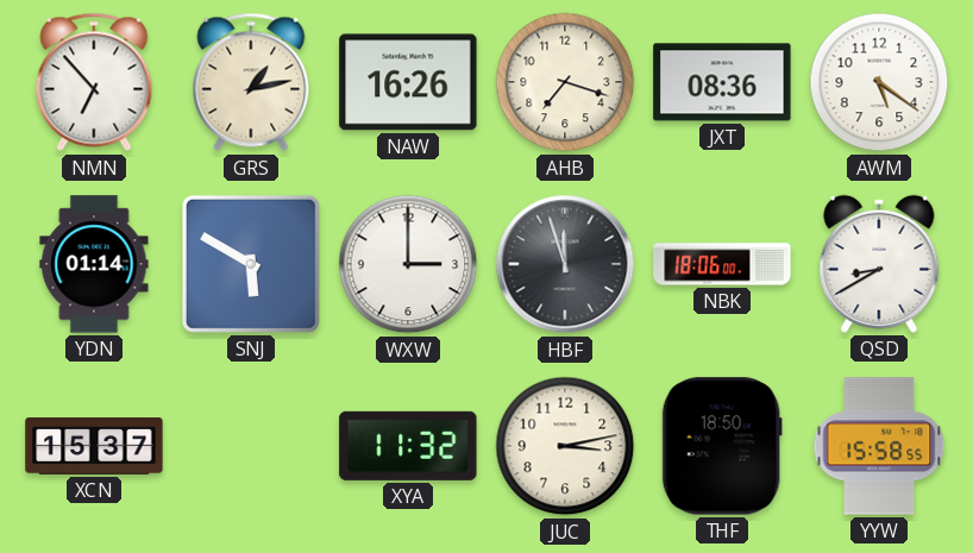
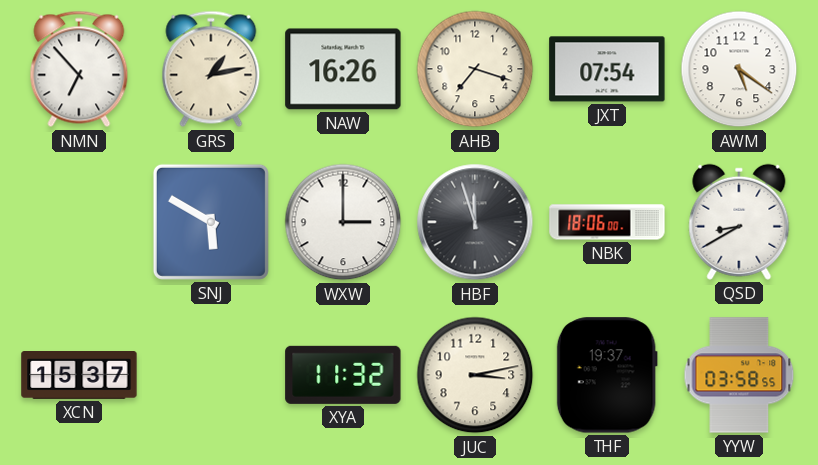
JXT: 08:36 -> 07:54 (607, 69)
YDN: 01:14 -> none (94, 264)
THF: 18:50 -> 19:37 (607, 375)
YYW: 15:58 -> 03:58 (739, 375)
